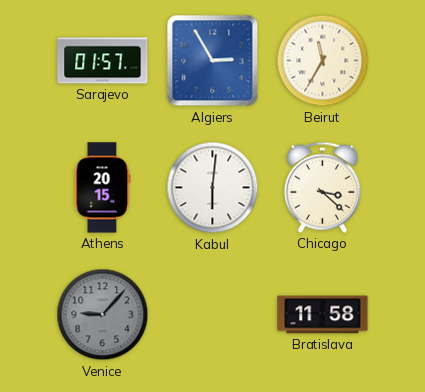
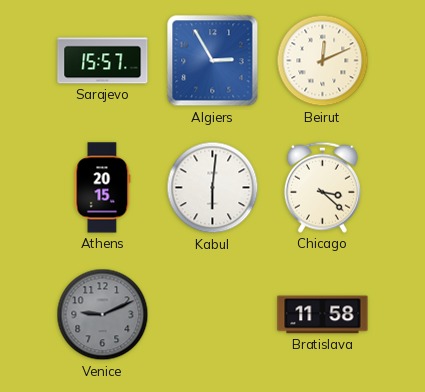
Sarajevo: 01:57 -> 15:57 (103, 61)
Beirut: 11:35 -> 12:11 (323, 61)
Venice: 9:07 -> 9:11 (103, 315)
